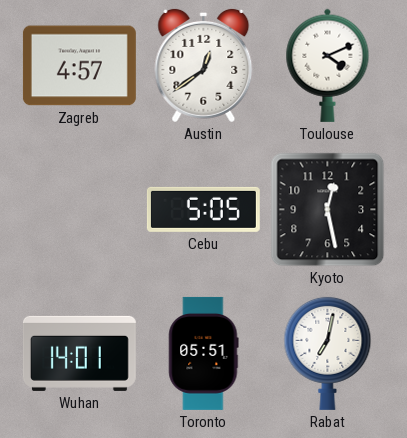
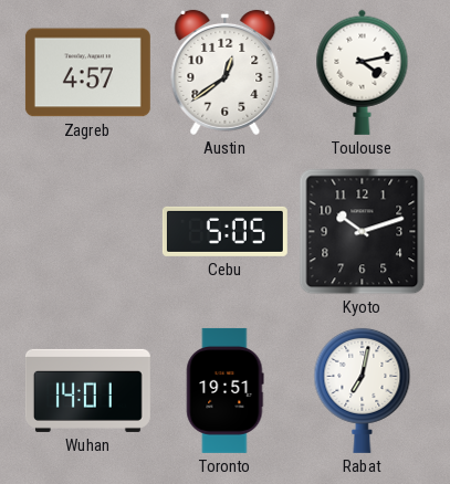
Toulouse: 4:11 -> 4:13 (363, 72)
Kyoto: 12:28 -> 10:12 (363, 232)
Toronto: 05:51 -> 19:51 (226, 390)
